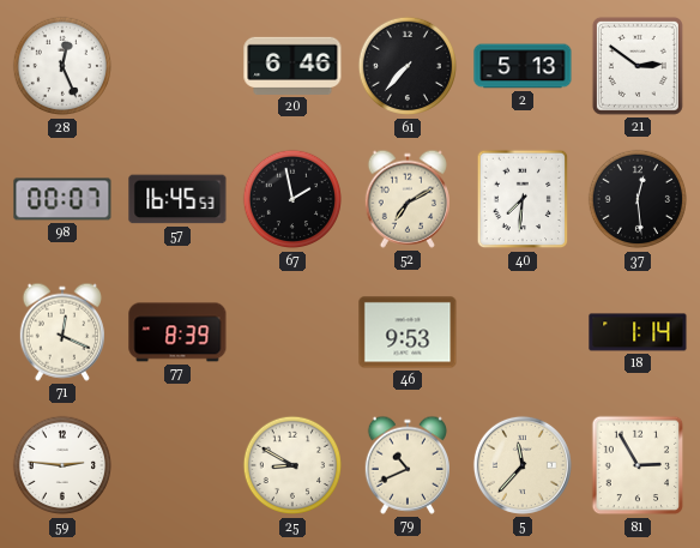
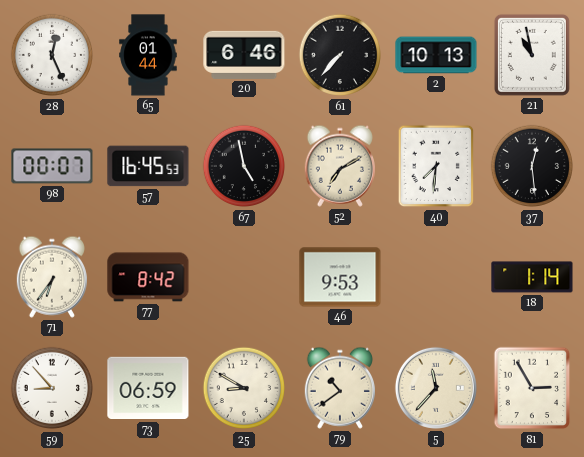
65: none -> 01:44 (148, 55)
2: 5:13 -> 10:13 (436, 55)
21: 2:51 -> 10:58 (532, 55)
67: 1:58 -> 4:58 (244, 166)
71: 12:19 -> 6:36 (51, 277)
77: 8:39 -> 8:42 (148, 277)
59: 2:46 -> 8:53 (52, 388)
73: none -> 06:59 (148, 388)
79: 10:41 -> 10:39 (339, 388)
